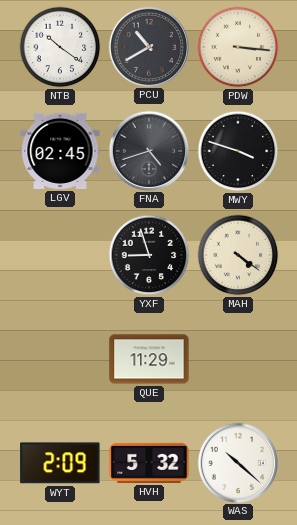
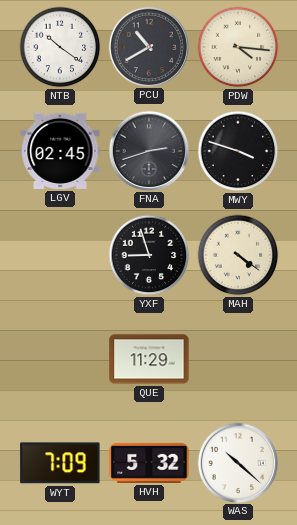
PDW: 3:16 -> 4:16 (238, 47)
FNA: 4:42 -> 2:42 (148, 150)
WYT: 2:09 -> 7:09 (60, 463)
